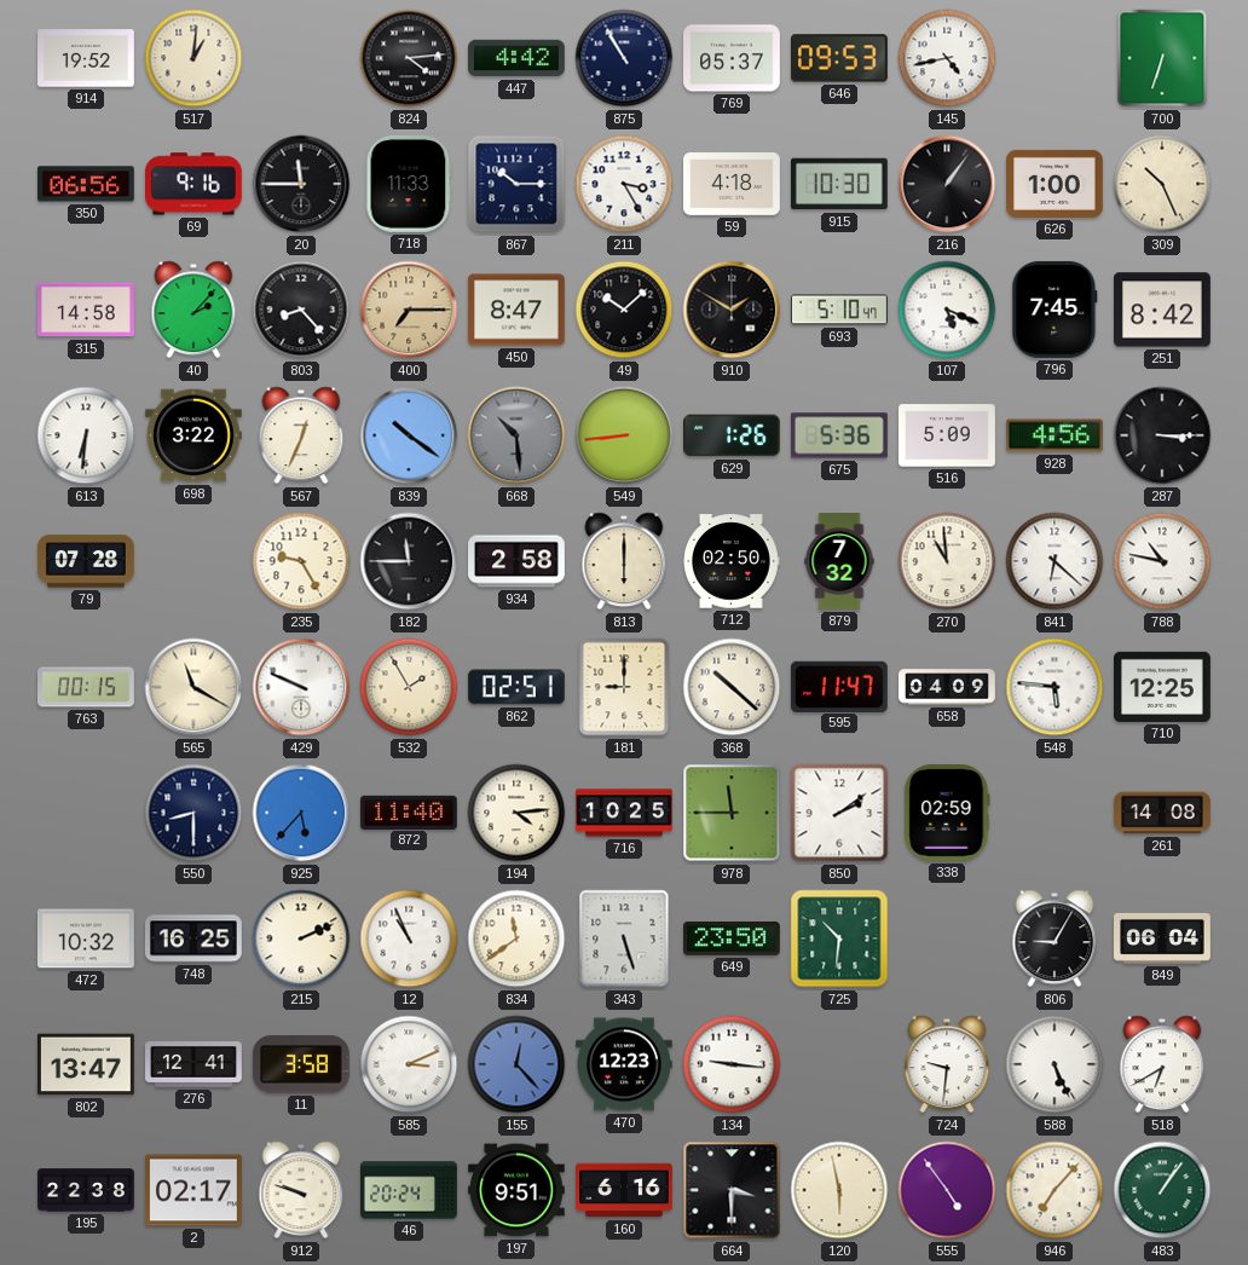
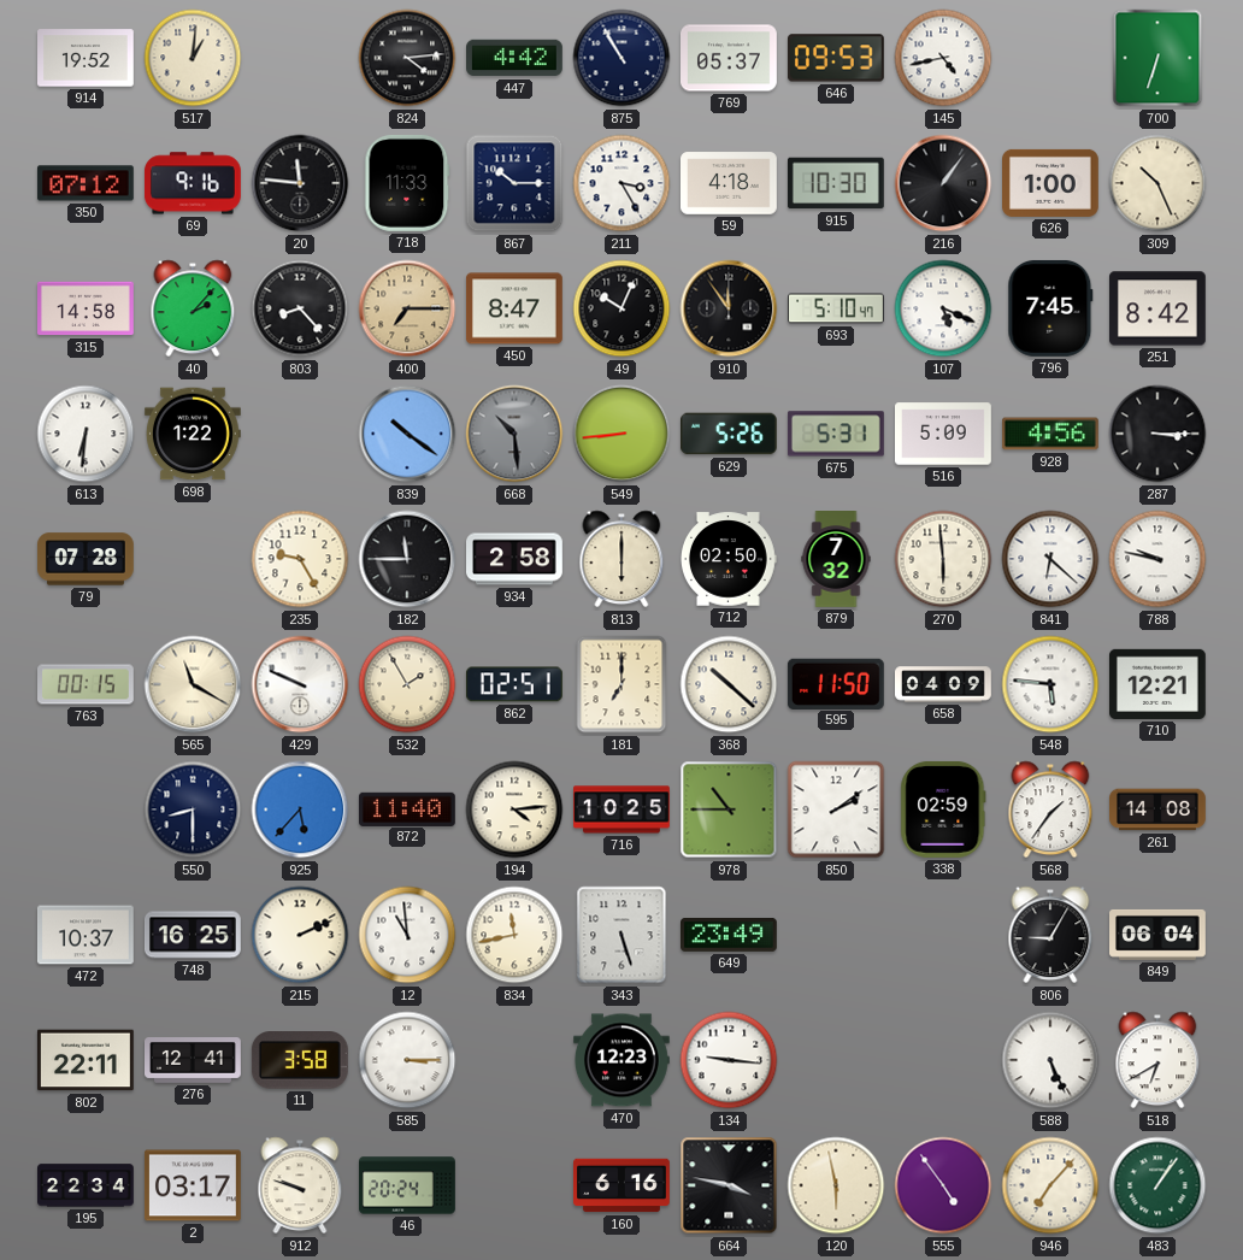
350: 06:56 -> 07:12 (86, 183)
20: 11:45 -> 11:46 (300, 183)
49: 10:08 -> 10:04 (621, 308)
910: 1:50 -> 11:54 (729, 308)
698: 3:22 -> 1:22 (193, 434)
567: 12:34 -> none (301, 435)
629: 1:26 -> 5:26 (730, 434)
675: 5:36 -> 5:31 (836, 434)
270: 10:59 -> 5:59 (943, 559)
788: 10:47 -> 9:47 (1157, 559)
181: 9:00 -> 7:00 (621, 684)
595: 11:47 -> 11:50 (836, 683)
710: 12:25 -> 12:21 (1159, 684)
978: 11:45 -> 10:45 (729, 809)
568: none -> 1:36 (1050, 809)
472: 10:32 -> 10:37 (86, 935)
12: 10:56 -> 10:59 (407, 935)
834: 11:39 -> 11:43 (514, 935)
649: 23:50 -> 23:49 (730, 935)
725: 10:31 -> none (839, 938)
802: 13:47 -> 22:11 (86, 1060)
585: 3:11 -> 3:15 (407, 1060)
155: 12:23 -> none (516, 1064)
724: 9:31 -> none (947, 1064)
195: 22:38 -> 22:34 (87, 1185)
2: 02:17 -> 03:17 (193, 1185)
197: 9:51 -> none (516, 1190)
664: 3:30 -> 3:47 (729, 1185)
